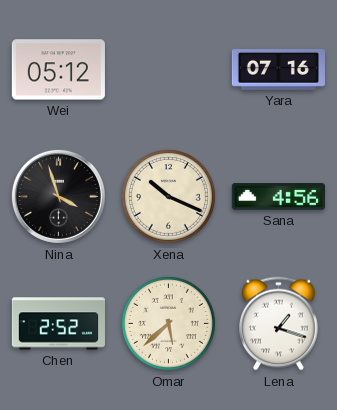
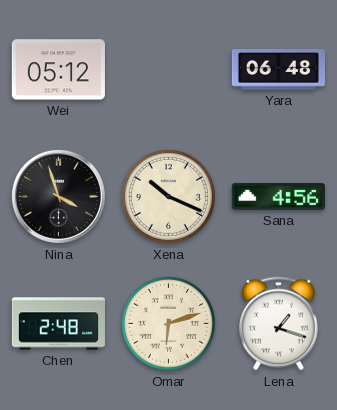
Yara: 07:16 -> 06:48 (278, 70)
Chen: 2:52 -> 2:48 (58, 324)
Omar: 5:38 -> 6:12 (168, 323)
